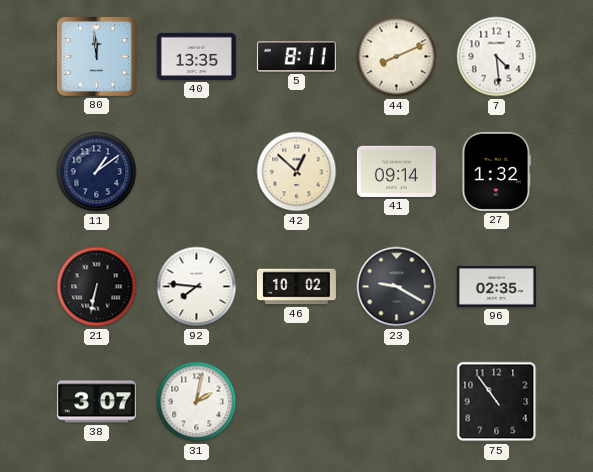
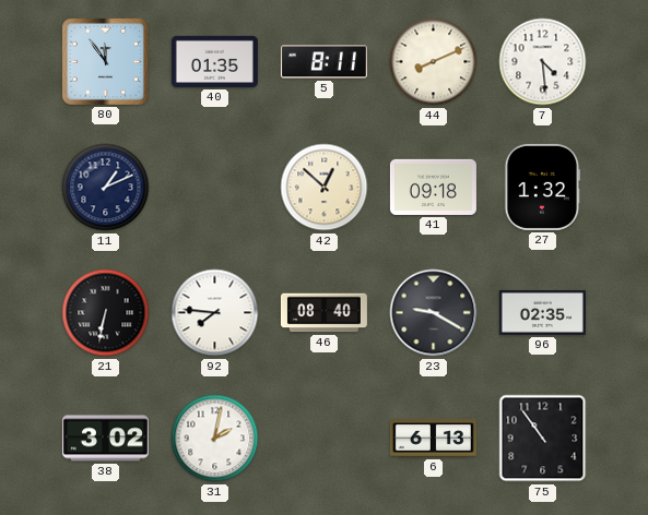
80: 11:59 -> 11:54 (105, 61)
40: 13:35 -> 01:35 (214, 61)
11: 1:09 -> 1:11 (106, 188)
41: 09:14 -> 09:18 (433, 187)
46: 10:02 -> 08:40 (323, 313)
38: 3:07 -> 3:02 (105, 439)
6: none -> 6:13 (433, 439)
